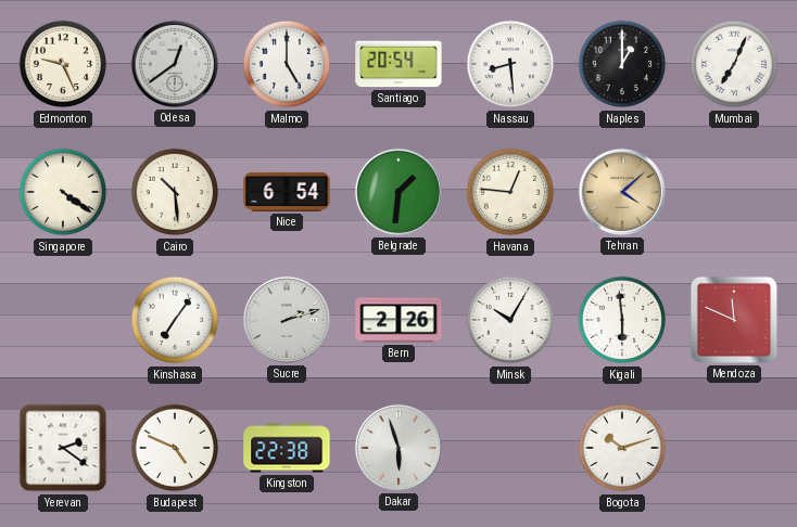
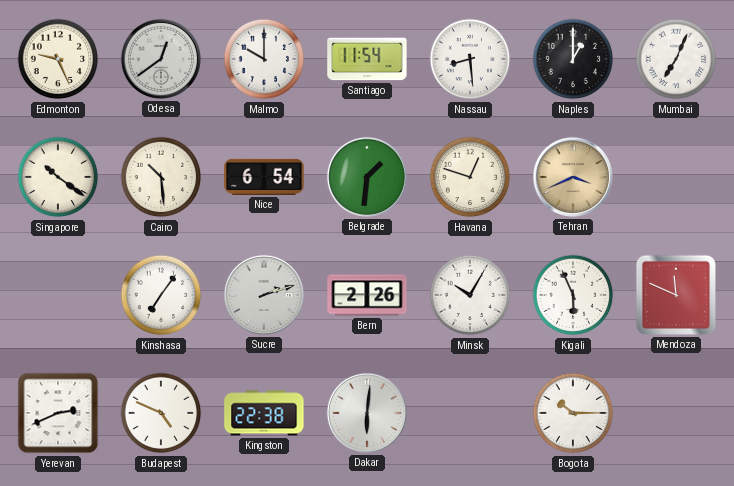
Malmo: 5:00 -> 10:00 (264, 59)
Santiago: 20:54 -> 11:54 (367, 59)
Singapore: 4:21 -> 10:21 (58, 177)
Havana: 12:46 -> 12:48 (470, 177)
Tehran: 4:08 -> 3:41 (573, 177)
Kigali: 5:59 -> 5:56 (573, 295)
Yerevan: 2:21 -> 2:41 (58, 413)
Dakar: 5:57 -> 6:01 (367, 413)
Bogota: 10:12 -> 10:15 (573, 413)
